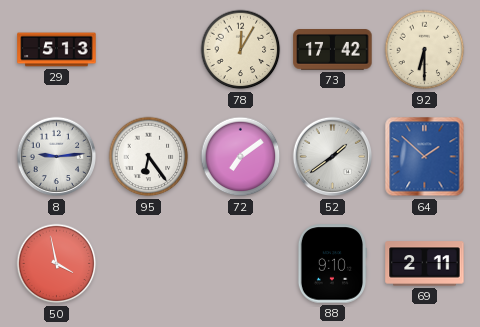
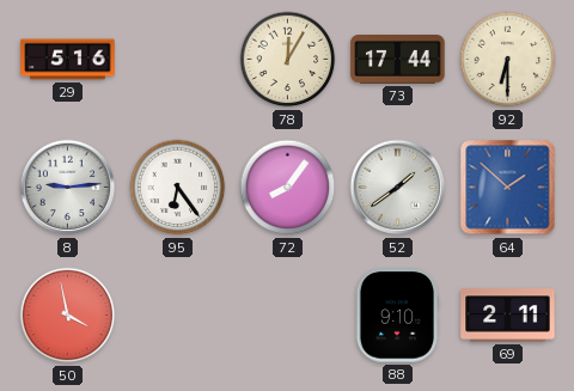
29: 5:13 -> 5:16 (68, 60)
73: 17:42 -> 17:44 (398, 60)
72: 7:09 -> 8:06 (288, 188)
